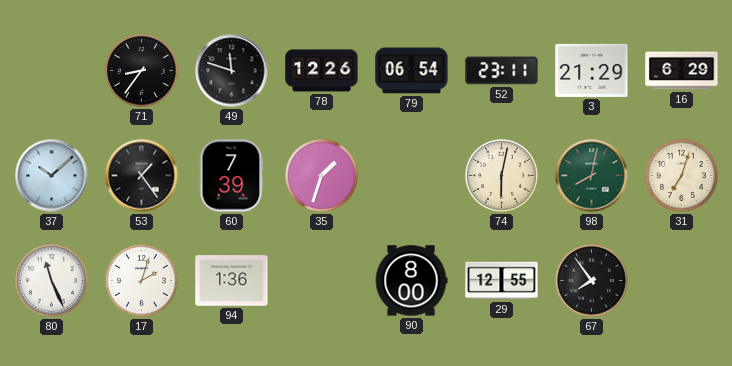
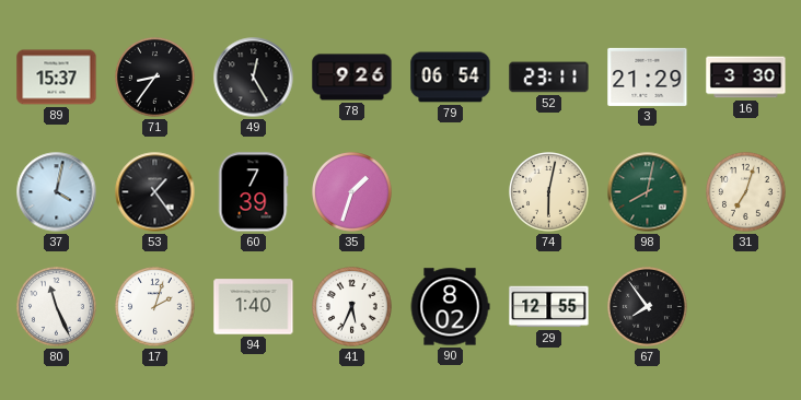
89: none -> 15:37 (57, 78)
49: 11:48 -> 12:25 (254, 78)
78: 12:26 -> 9:26 (352, 78)
16: 6:29 -> 3:30 (746, 78)
37: 10:08 -> 4:02 (57, 192)
94: 1:36 -> 1:40 (254, 307)
41: none -> 5:34 (352, 307)
90: 8:00 -> 8:02 (450, 307)
